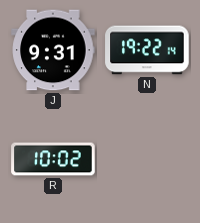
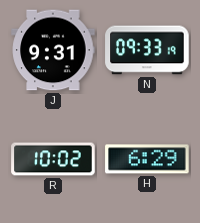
N: 19:22 -> 09:33 (147, 50)
H: none -> 6:29 (147, 159)
